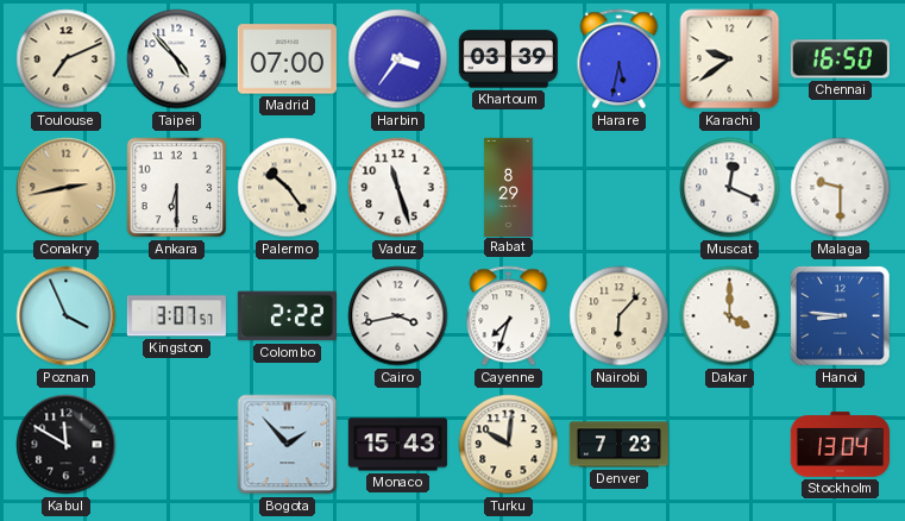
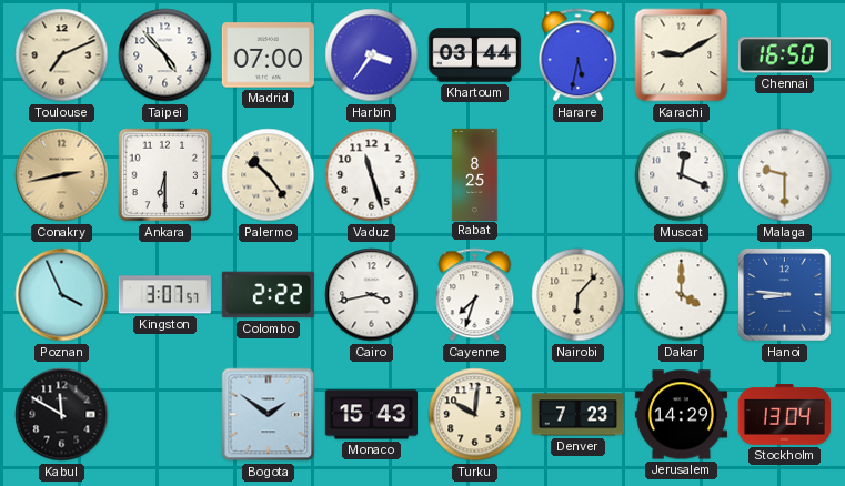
Khartoum: 03:39 -> 03:44 (474, 55)
Karachi: 9:39 -> 9:10 (682, 55)
Rabat: 8:29 -> 8:25 (475, 174)
Bogota: 1:53 -> 1:51 (269, 415)
Jerusalem: none -> 14:29 (681, 415)
